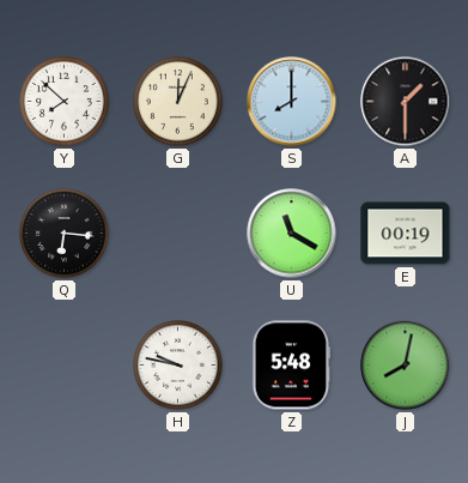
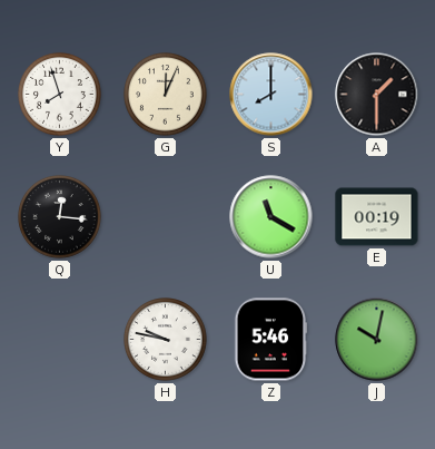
Y: 7:52 -> 7:57 (60, 95)
Q: 6:16 -> 12:16 (60, 217)
Z: 5:48 -> 5:46 (270, 340)
J: 8:02 -> 10:02 (377, 340)
